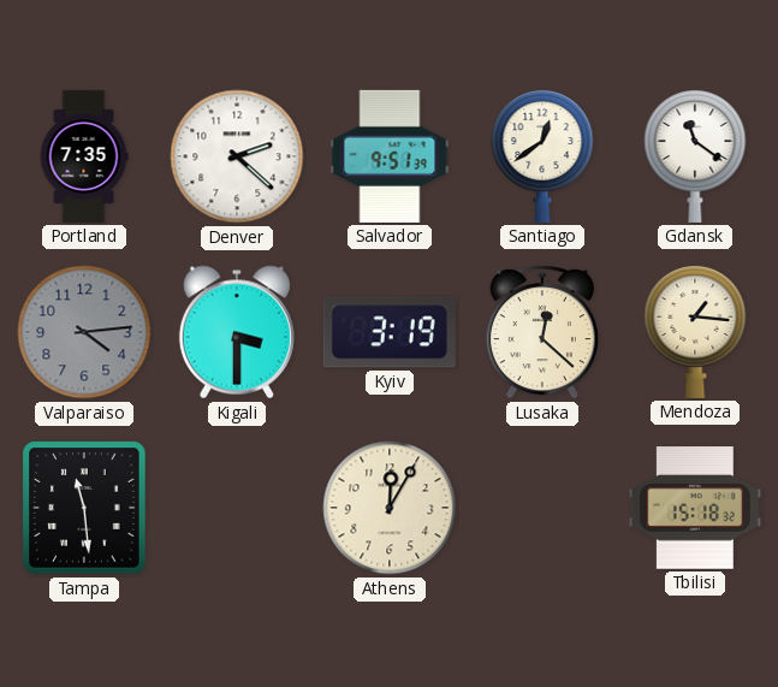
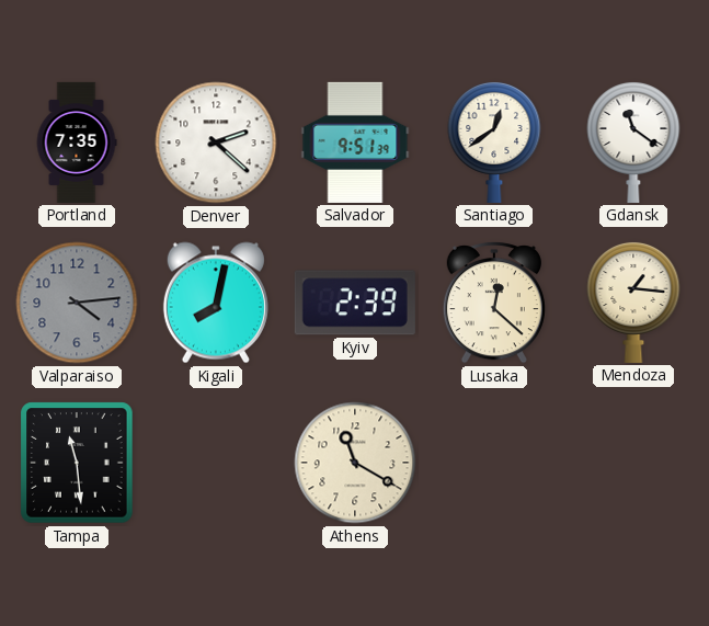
Kigali: 3:30 -> 8:02 (216, 303)
Kyiv: 3:19 -> 2:39 (355, 303)
Athens: 12:05 -> 11:20 (355, 463)
Tbilisi: 15:18 -> none (695, 508)
